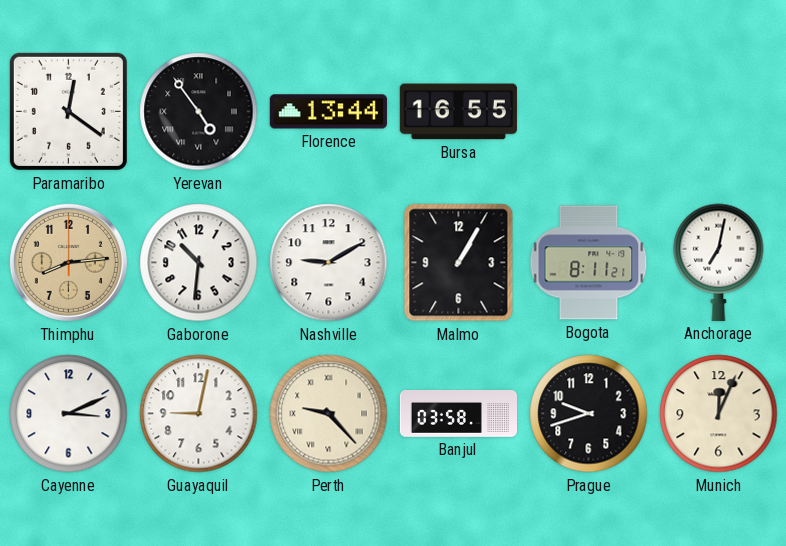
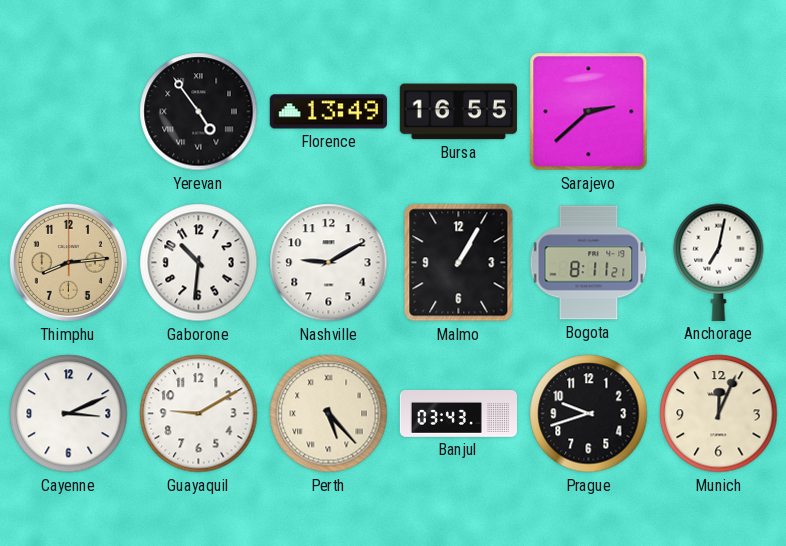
Paramaribo: 12:21 -> none (68, 111)
Florence: 13:44 -> 13:49 (328, 112)
Sarajevo: none -> 2:38 (589, 112)
Guayaquil: 9:02 -> 9:10 (199, 414)
Perth: 9:23 -> 5:23 (329, 414)
Banjul: 03:58 -> 03:43 (458, 414)
